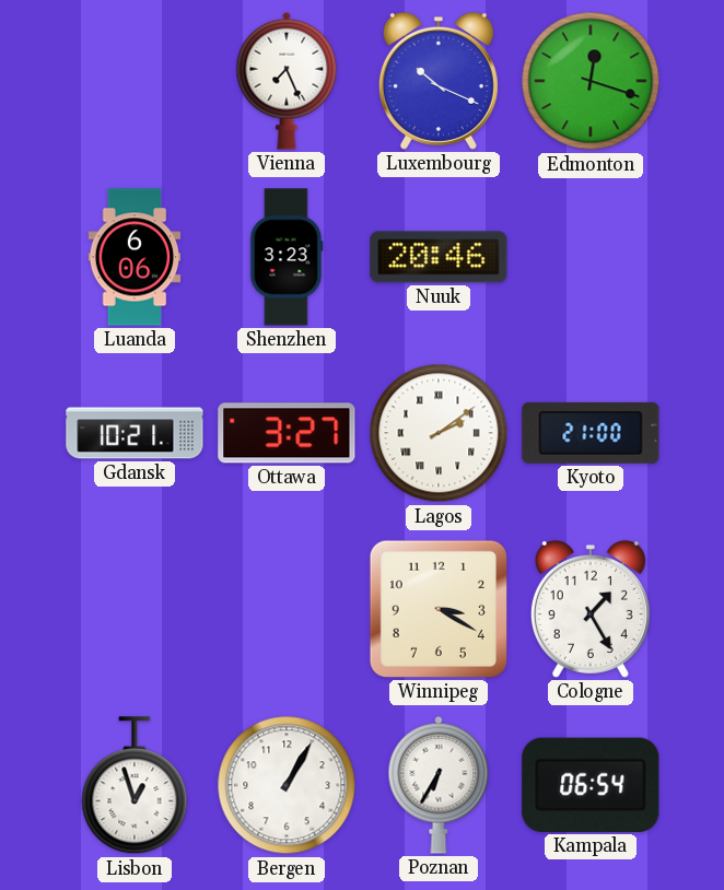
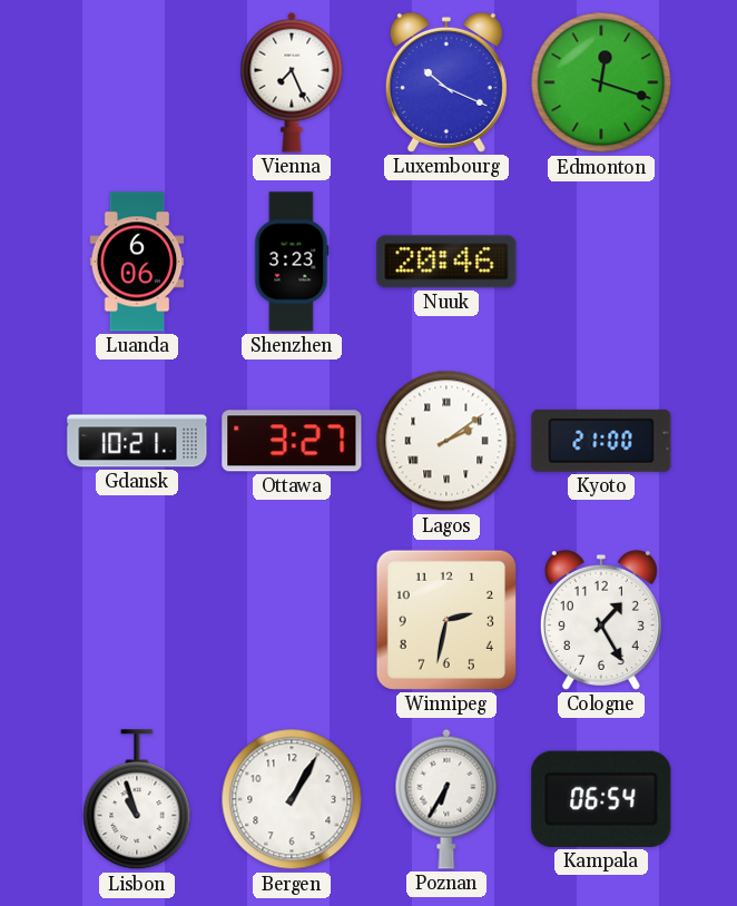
Winnipeg: 3:20 -> 2:32 (446, 620)
Lisbon: 12:57 -> 10:57 (137, 800)
